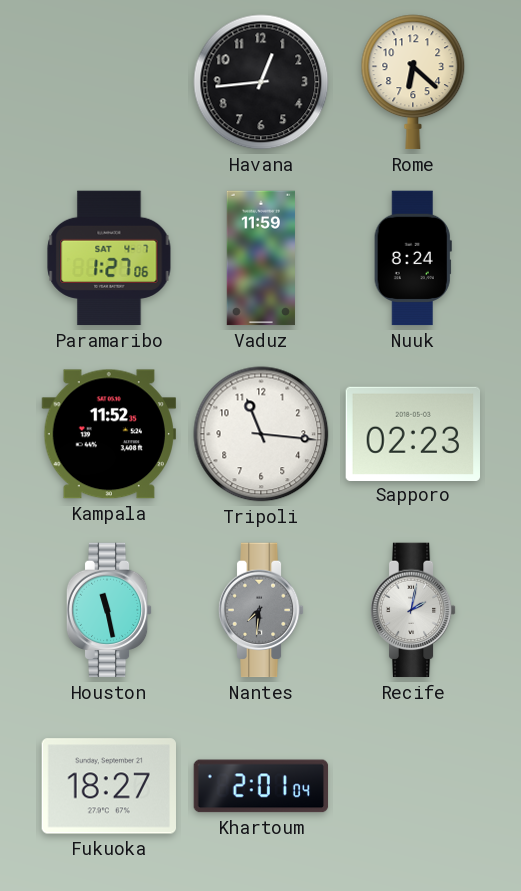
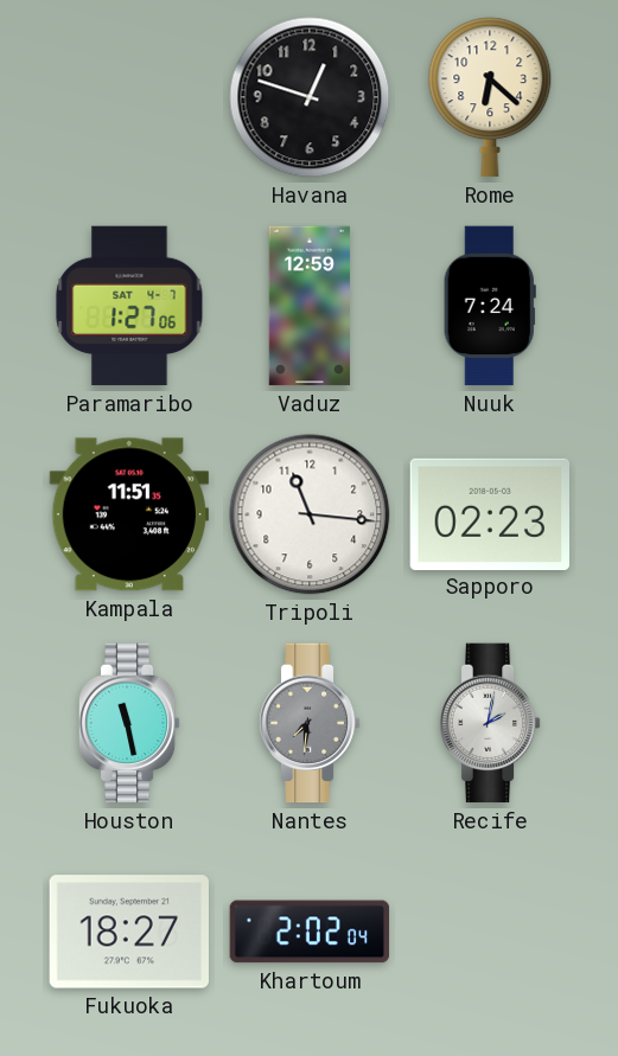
Havana: 12:44 -> 12:48 (310, 97)
Vaduz: 11:59 -> 12:59 (308, 306)
Nuuk: 8:24 -> 7:24 (490, 306)
Kampala: 11:52 -> 11:51 (128, 514)
Khartoum: 2:01 -> 2:02 (310, 932)
